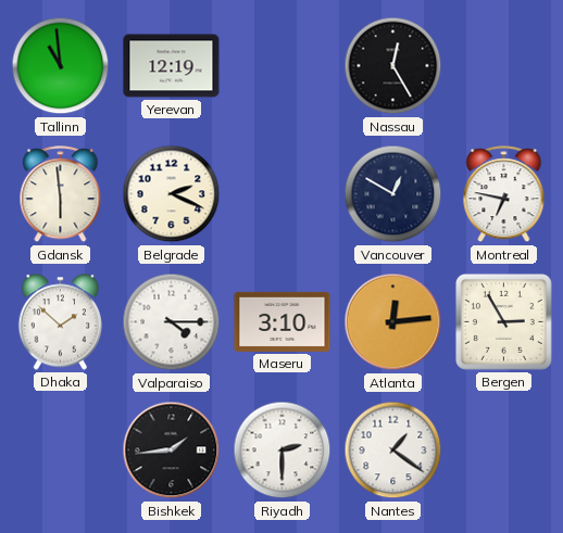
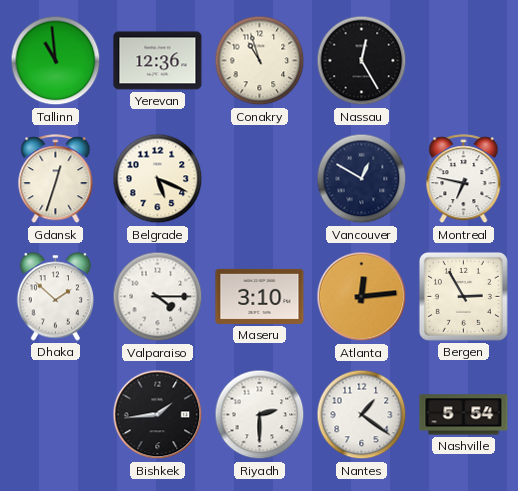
Yerevan: 12:19 -> 12:36 (158, 61)
Conakry: none -> 10:57 (260, 61)
Gdansk: 5:59 -> 12:33 (56, 179)
Belgrade: 2:19 -> 5:19 (158, 179)
Nashville: none -> 5:54 (464, 415)
